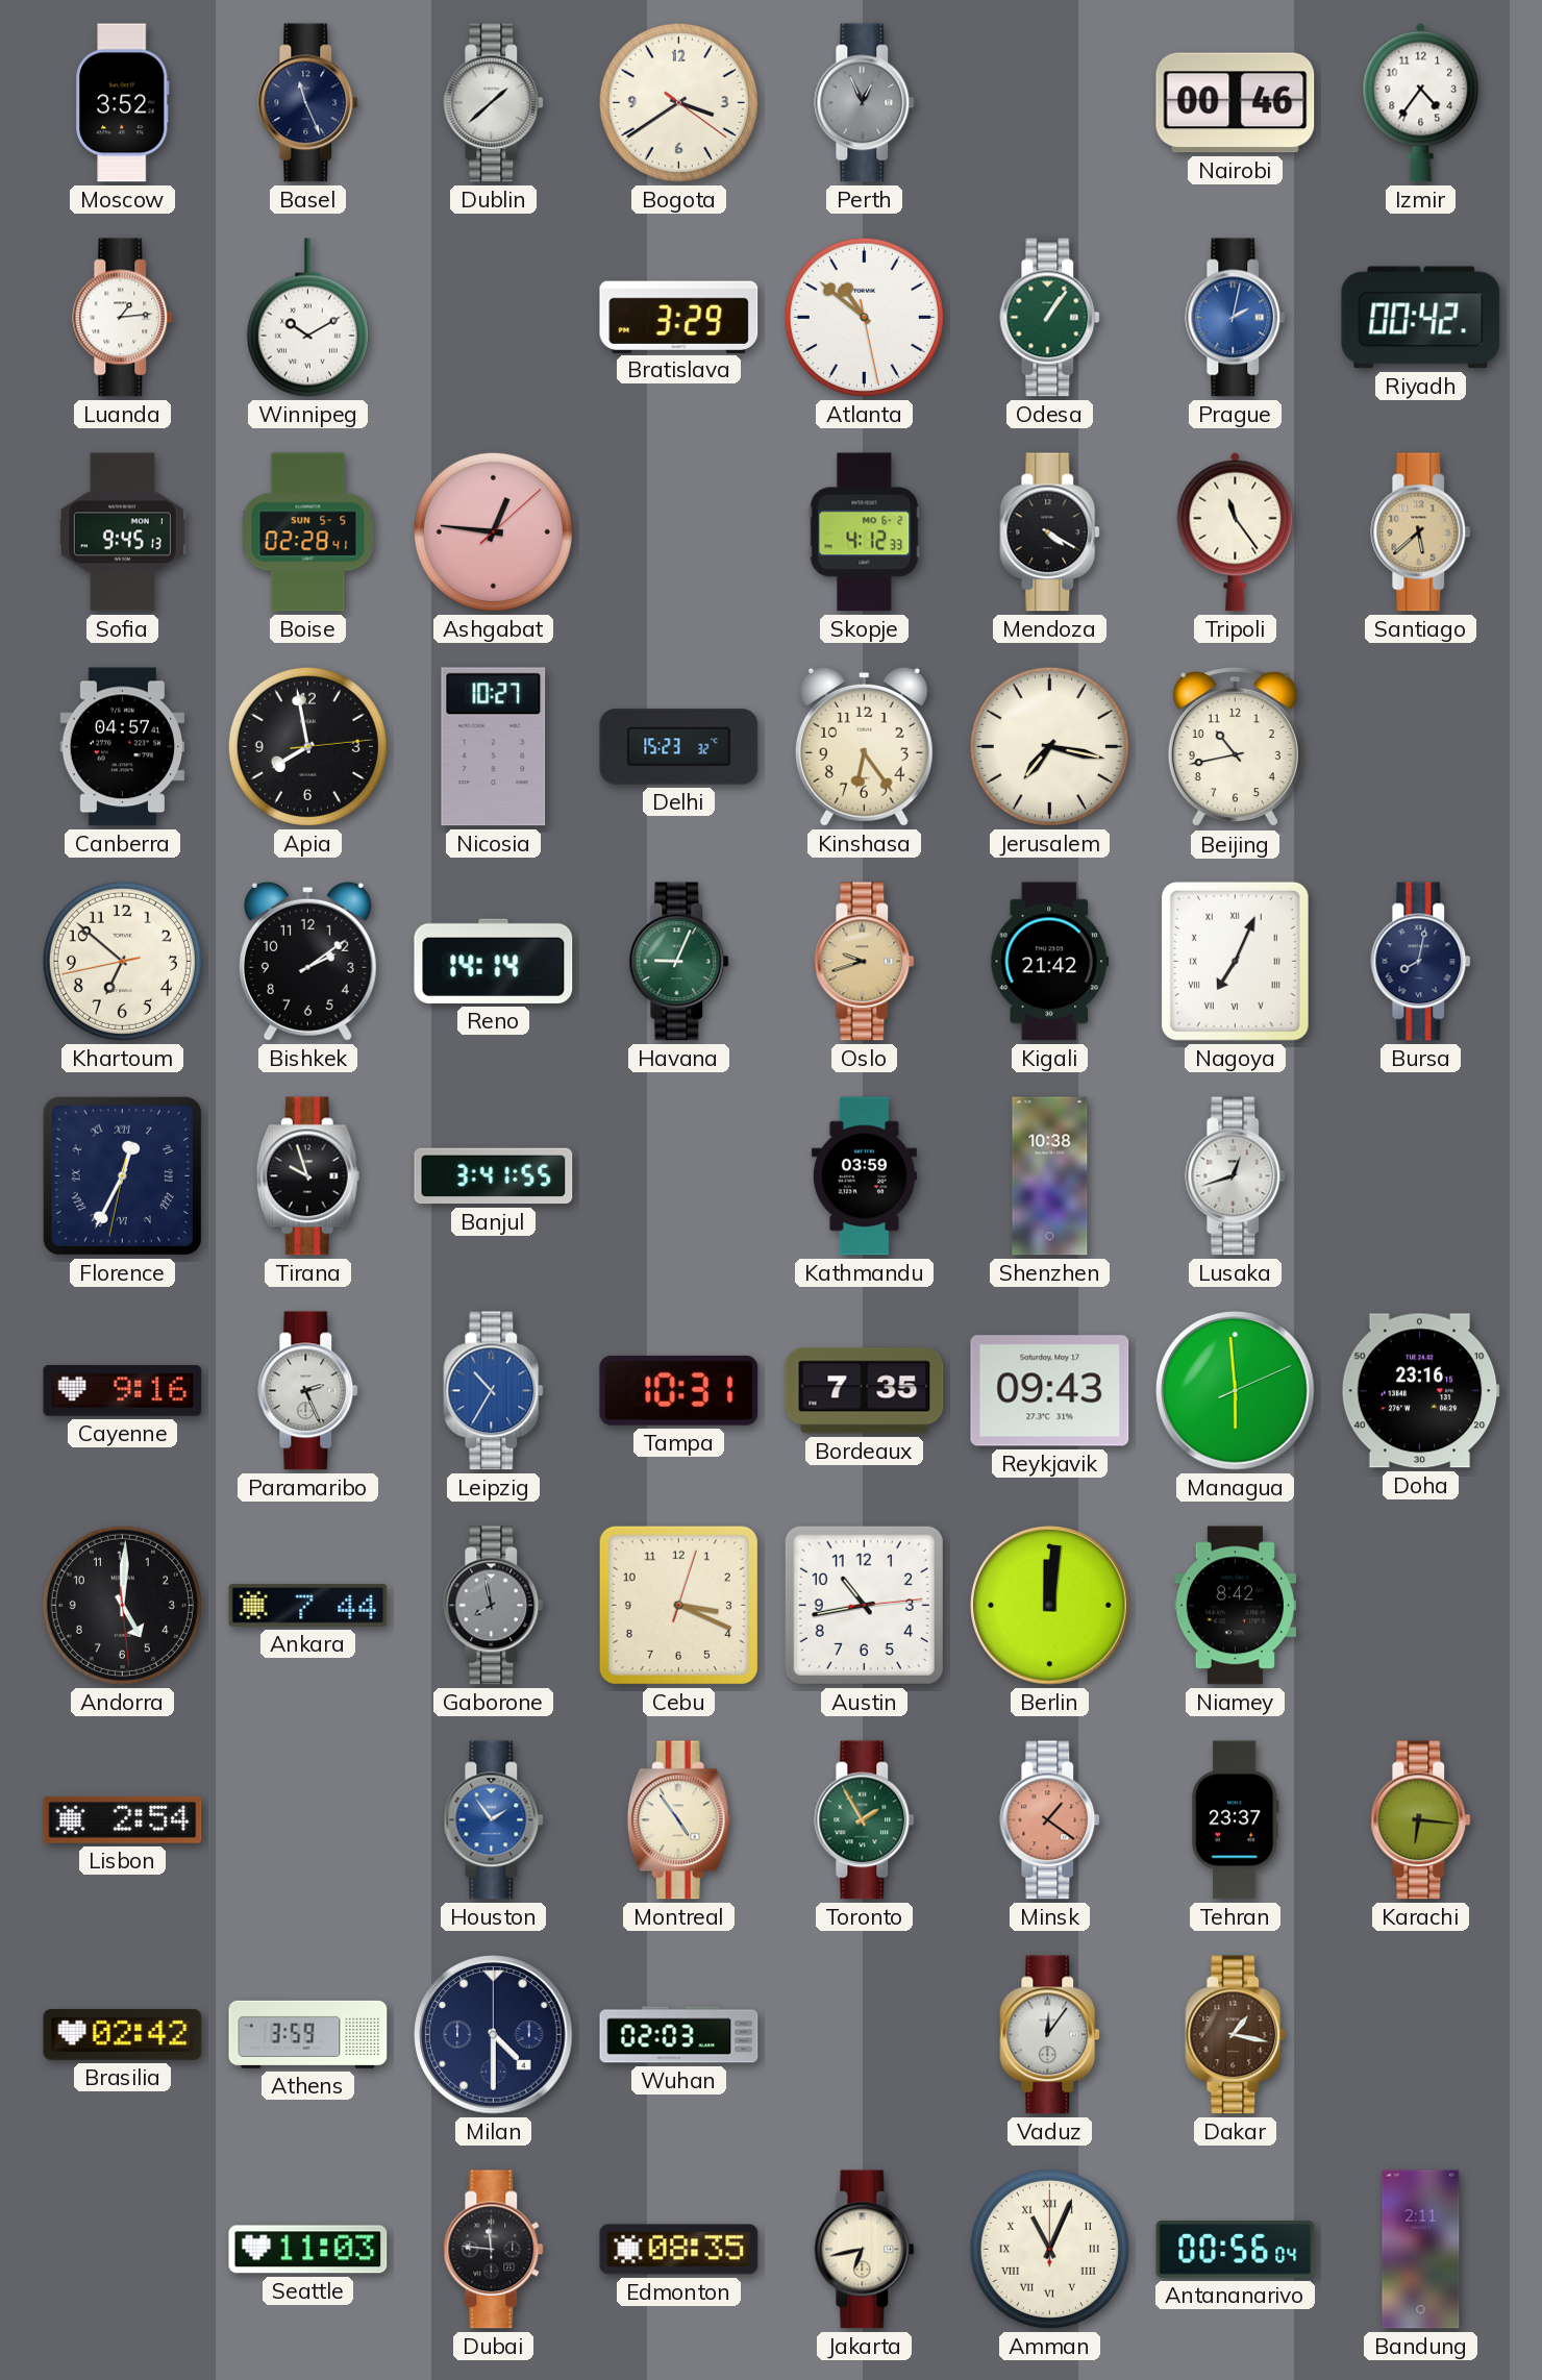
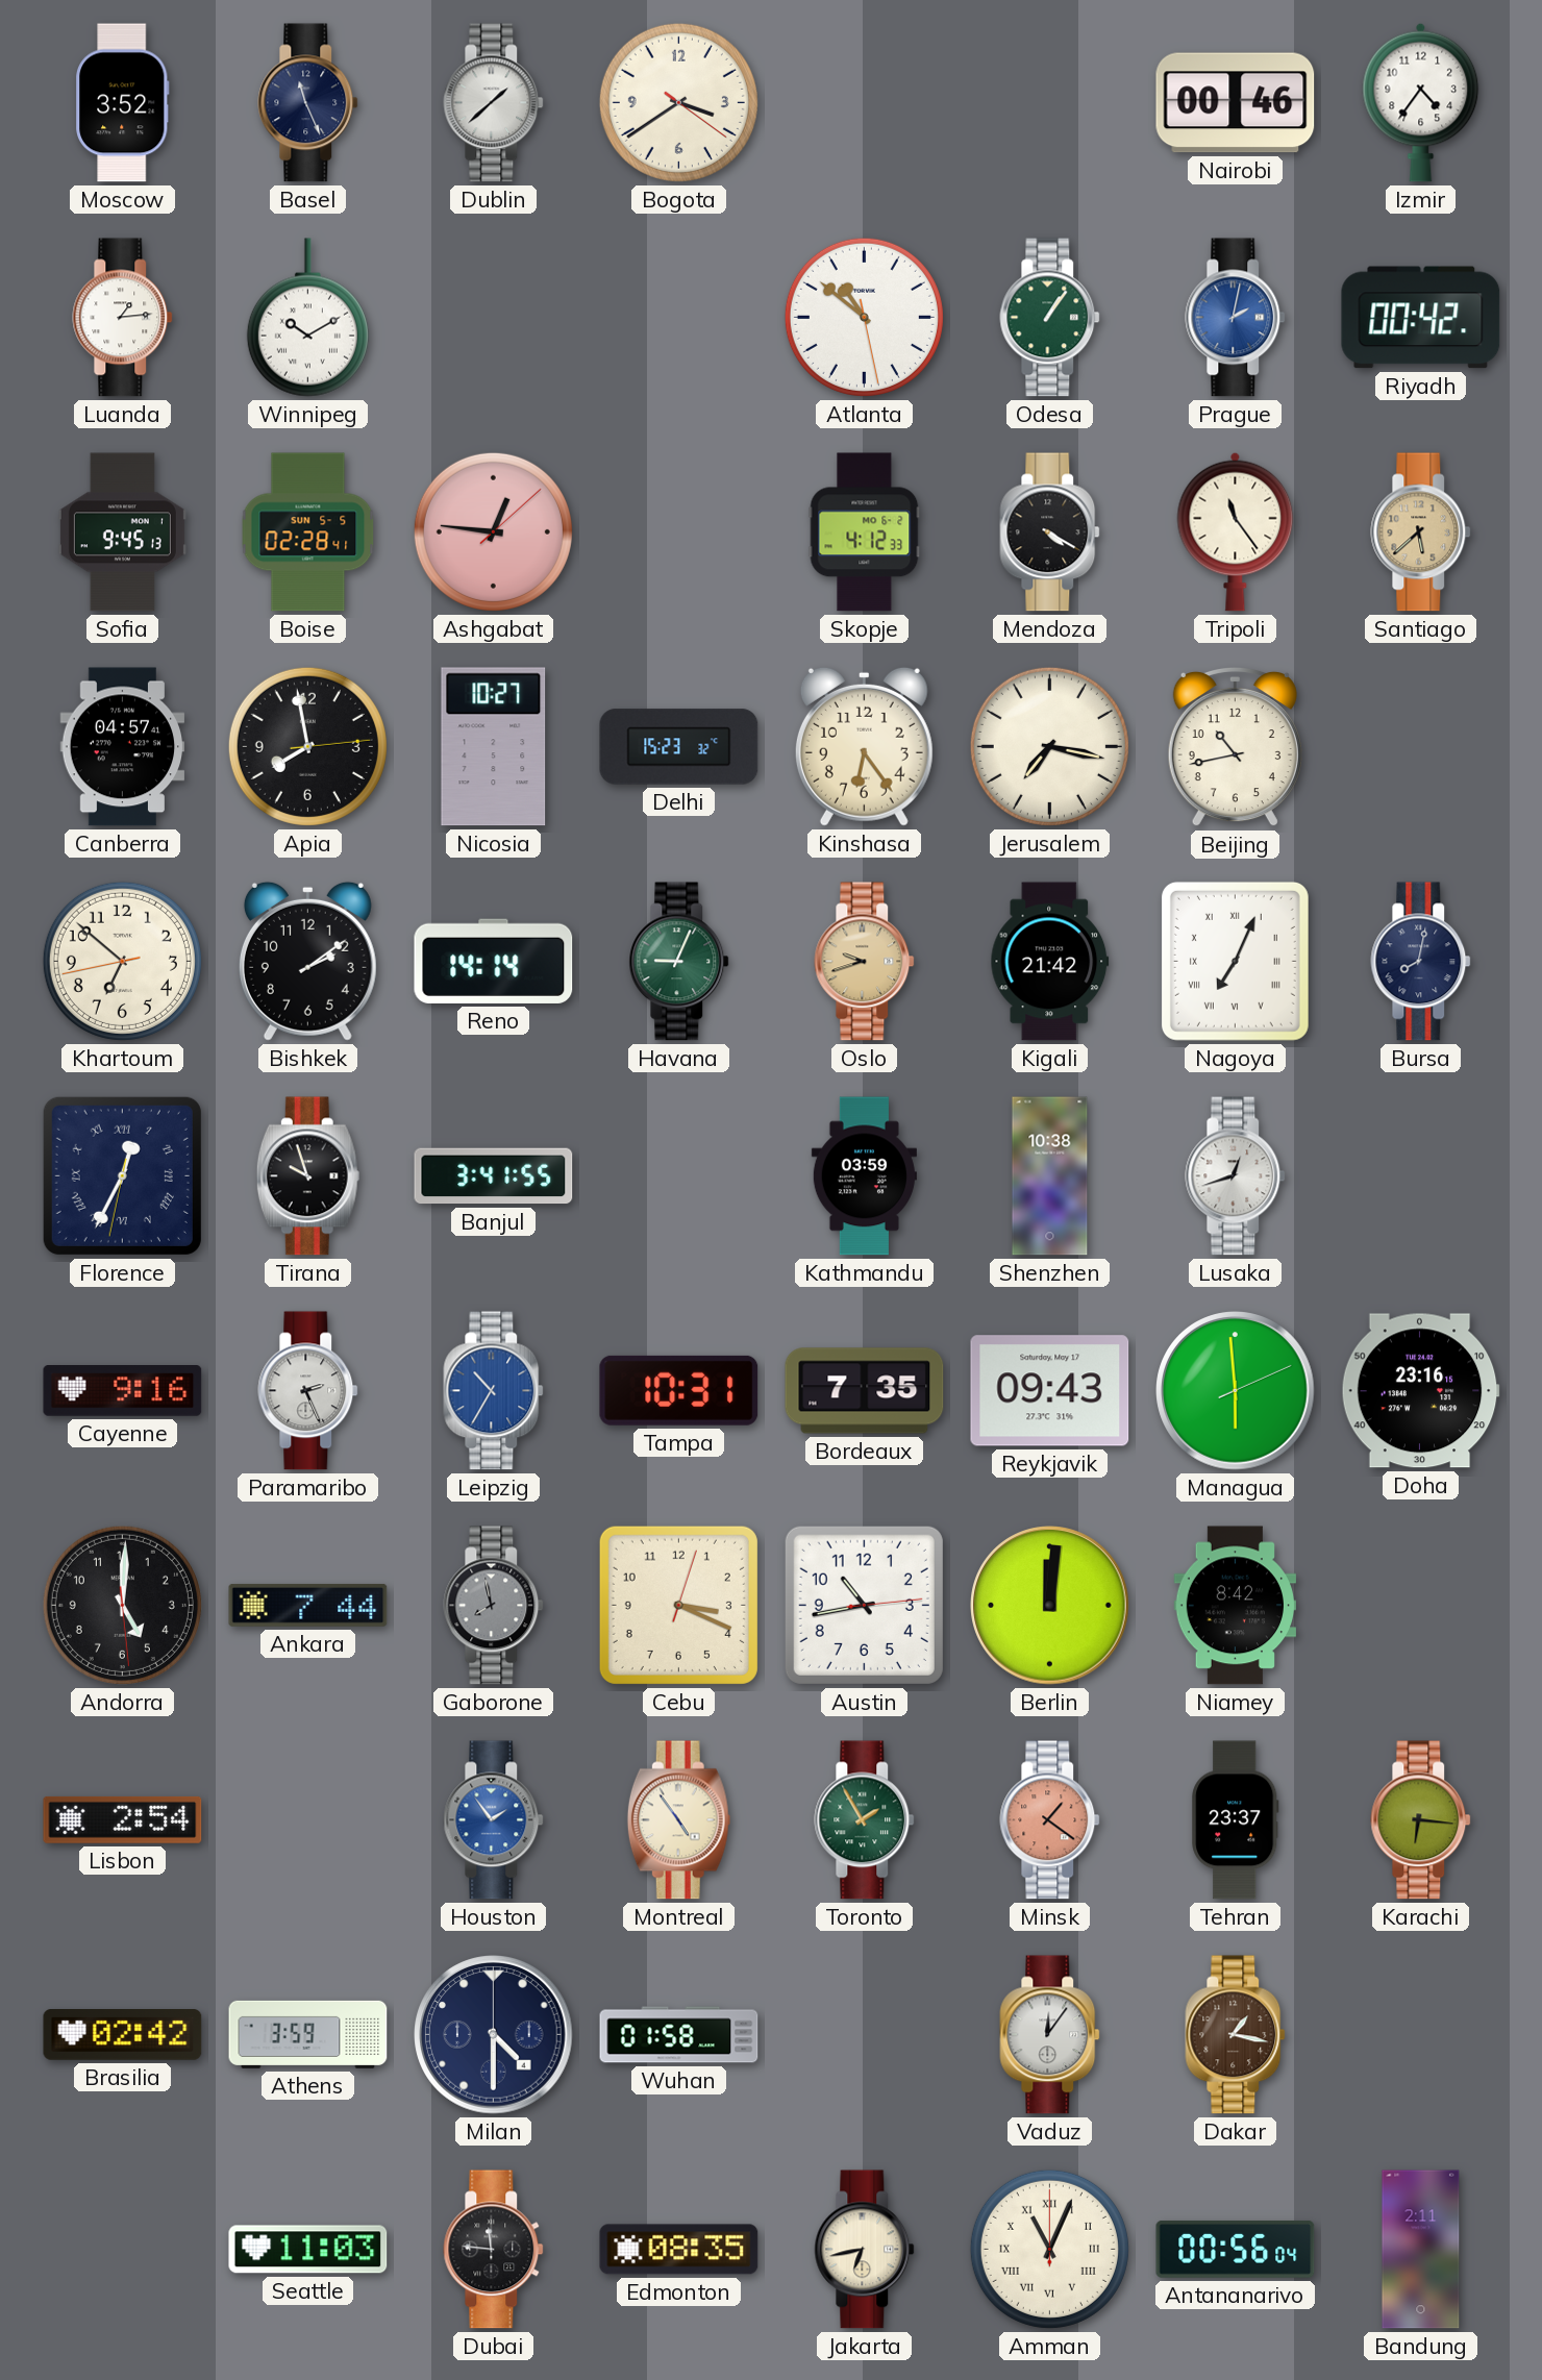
Perth: 12:56 -> none (865, 103)
Bratislava: 3:29 -> none (679, 317)
Wuhan: 02:03 -> 01:58 (679, 2035)
